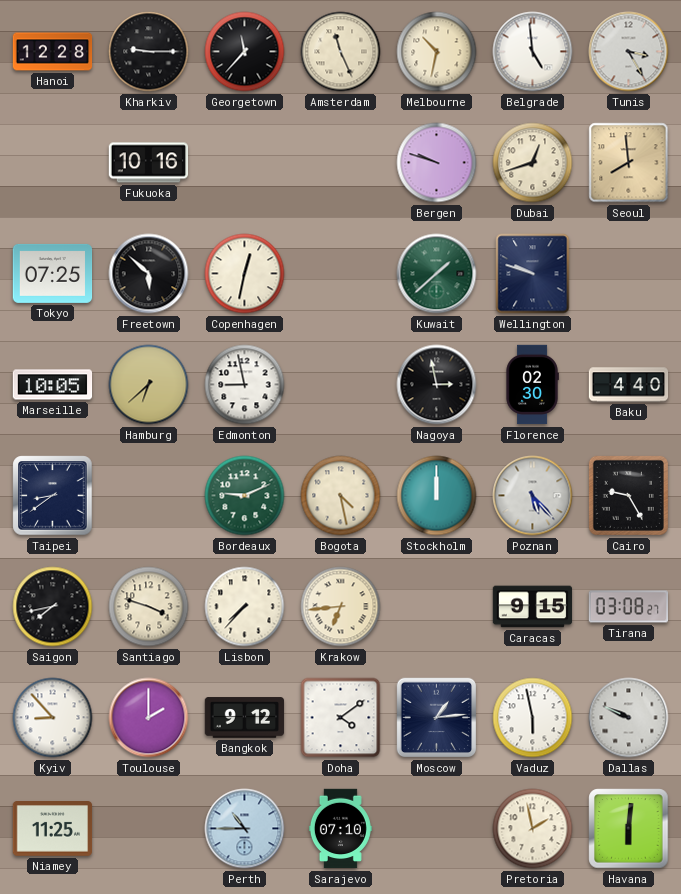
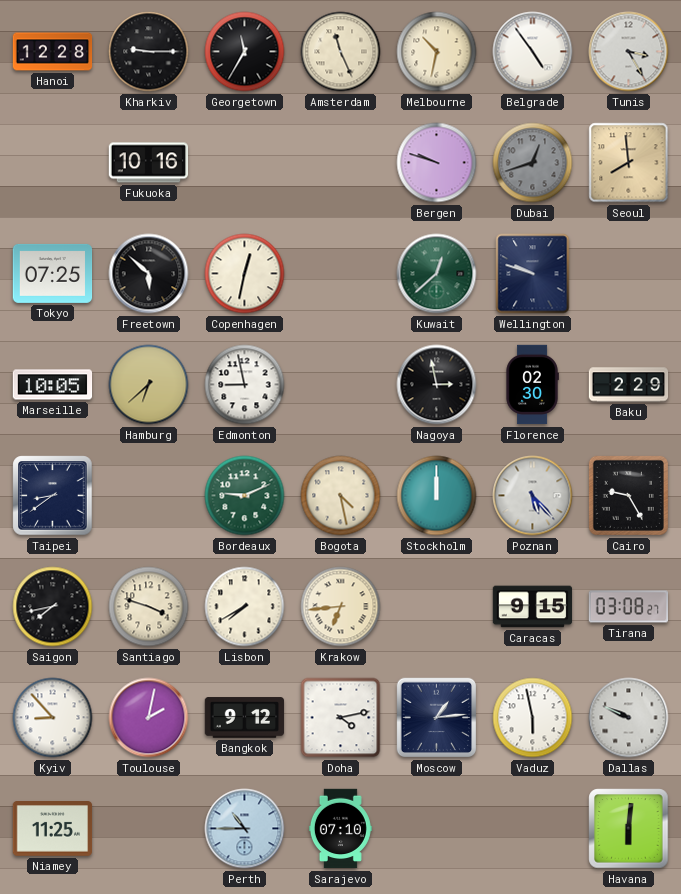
Georgetown: 11:37 -> 11:35 (245, 52)
Belgrade: 4:59 -> 4:54 (533, 52)
Dubai dial: cream -> grey (533, 163)
Kuwait: 1:38 -> 12:38 (437, 274)
Baku: 4:40 -> 2:29 (629, 385)
Lisbon: 7:37 -> 7:40 (245, 607)
Toulouse: 2:00 -> 2:02 (149, 718)
Doha: 4:09 -> 4:13 (341, 718)
Pretoria: 1:58 -> none (533, 829)
